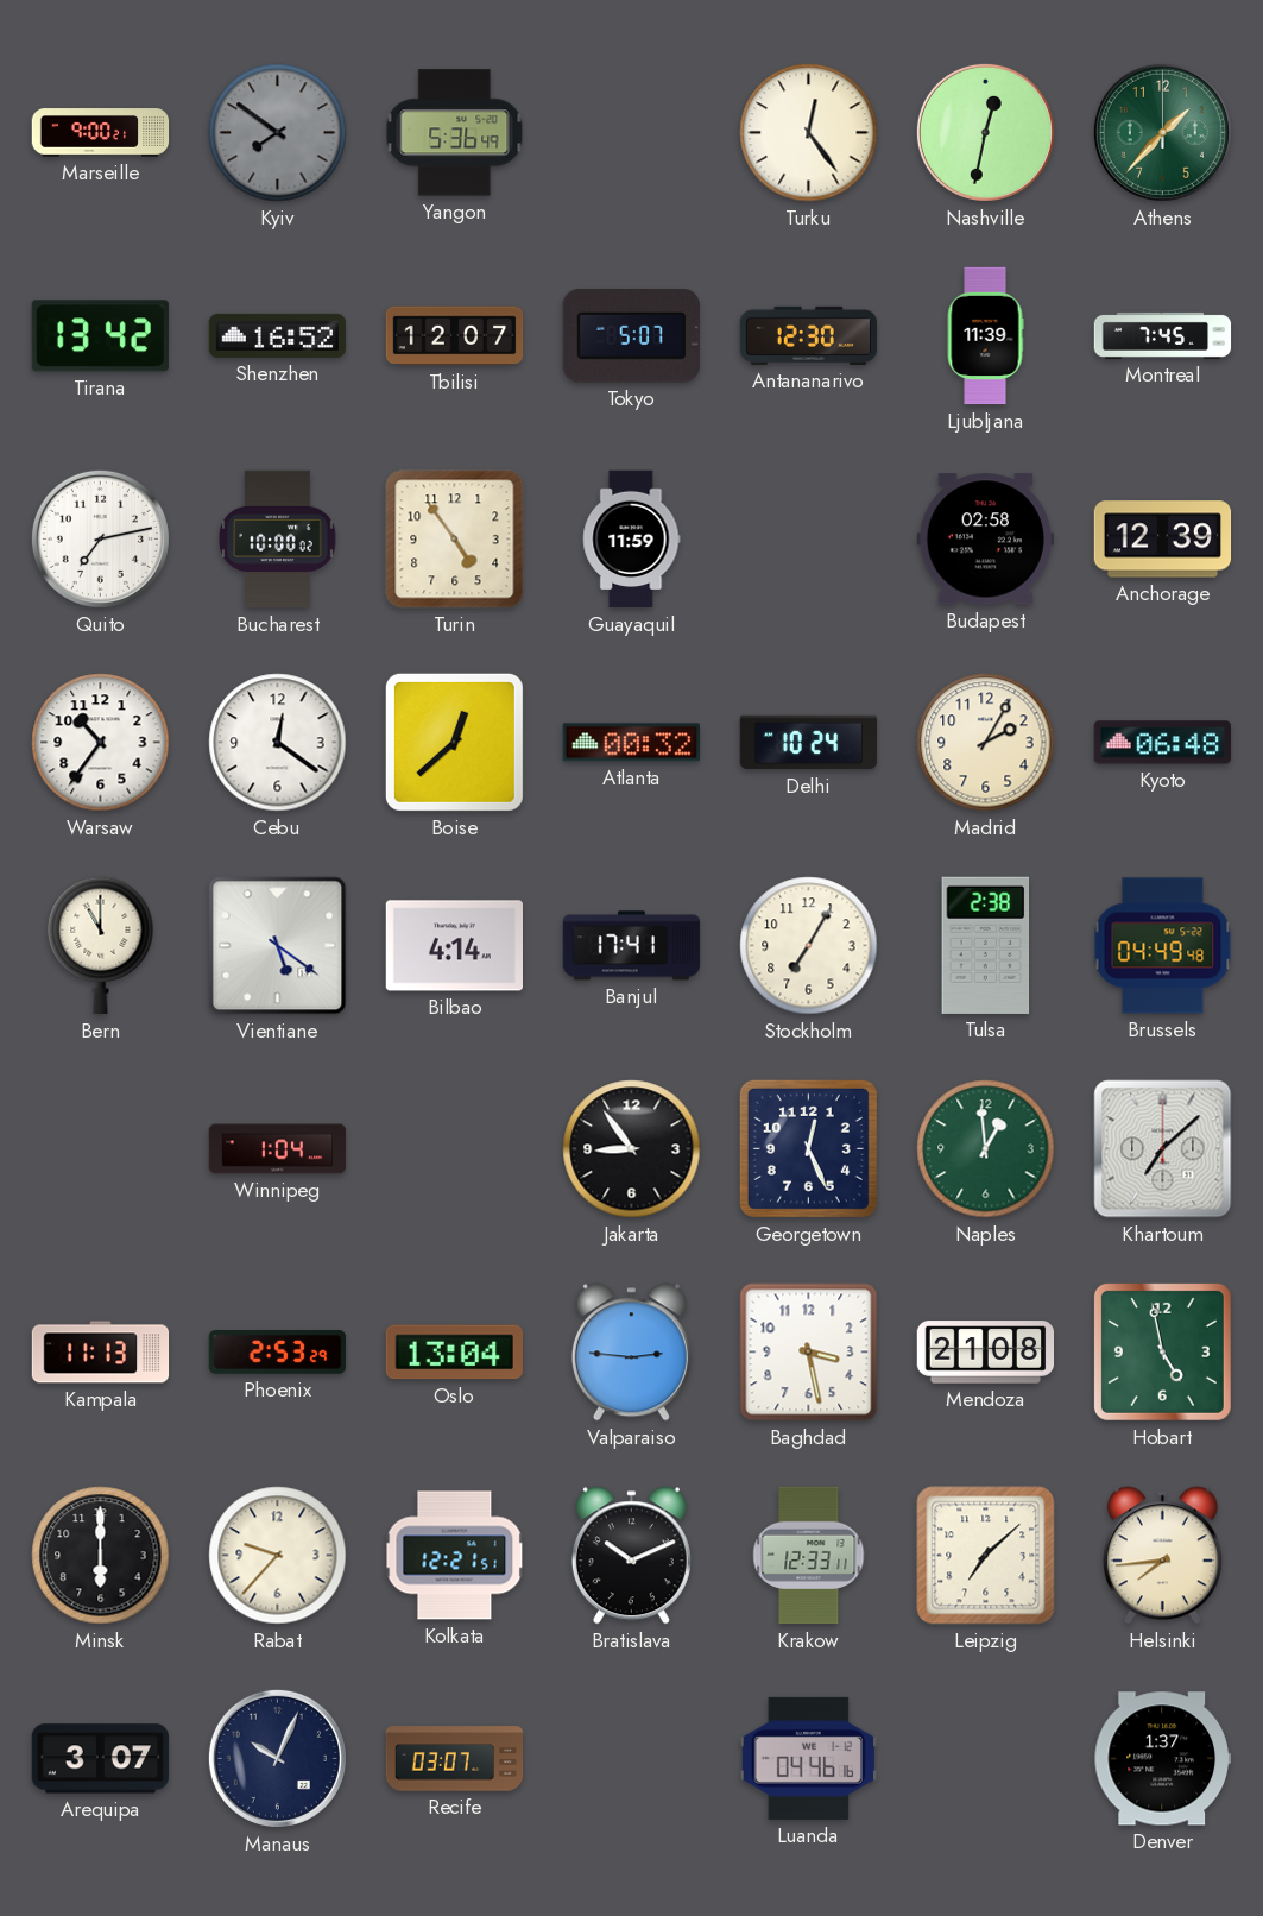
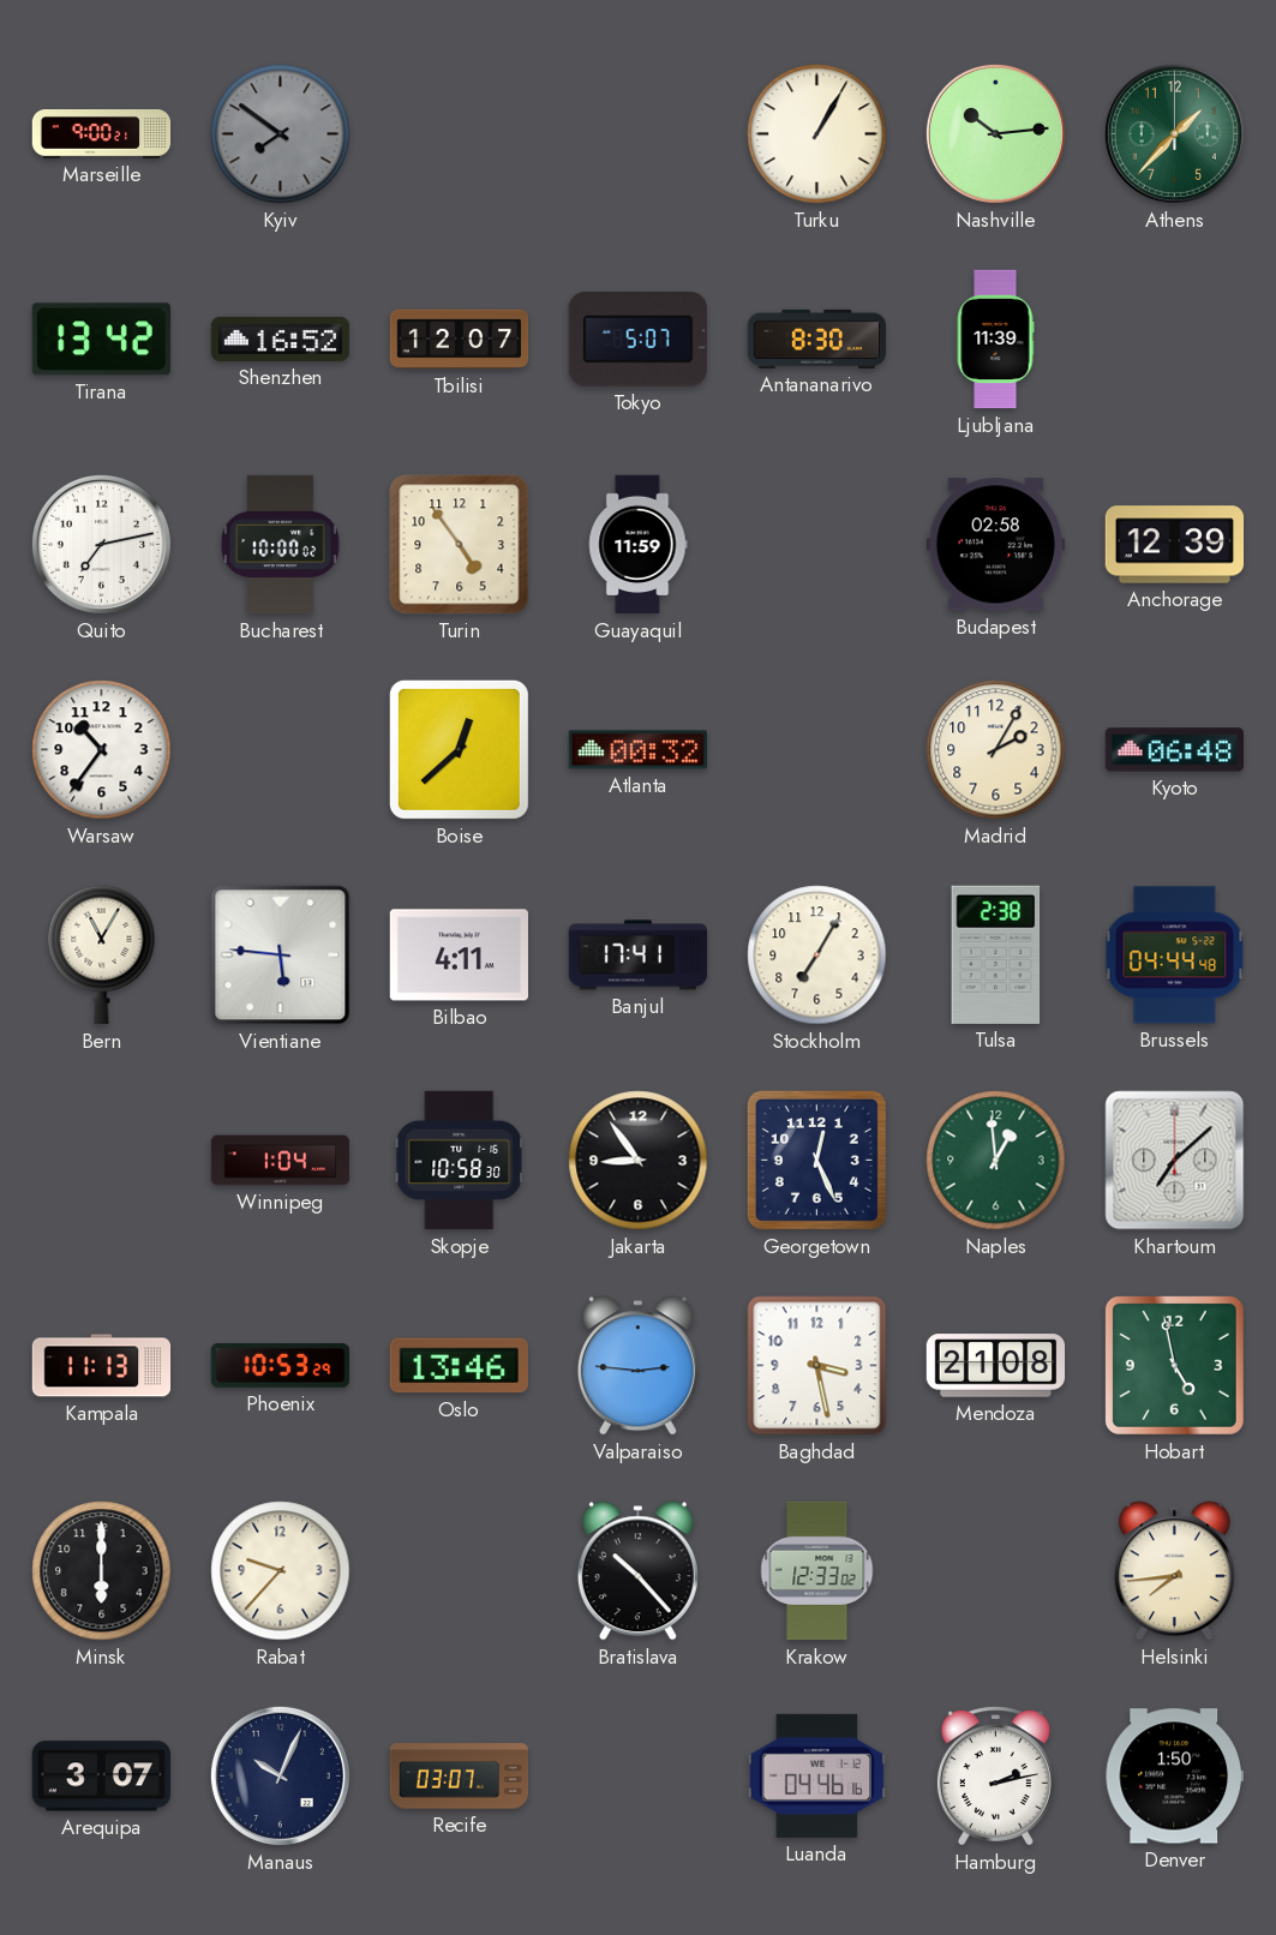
Yangon: 5:36 -> none (455, 133)
Turku: 12:24 -> 1:05 (817, 134)
Nashville: 12:32 -> 10:14 (995, 133)
Antananarivo: 12:30 -> 8:30 (817, 339)
Montreal: 7:45 -> none (1163, 335)
Cebu: 12:21 -> none (278, 743)
Delhi: 10:24 -> none (809, 743)
Bern: 11:00 -> 11:05 (102, 955)
Vientiane: 5:21 -> 5:46 (281, 955)
Bilbao: 4:14 -> 4:11 (459, 955)
Brussels: 04:49 -> 04:44 (1175, 955)
Skopje: none -> 10:58 (460, 1161)
Phoenix: 2:53 -> 10:53 (281, 1366)
Oslo: 13:04 -> 13:46 (459, 1366)
Kolkata: 12:21 -> none (455, 1556)
Bratislava: 10:11 -> 10:23 (637, 1571)
Krakow: 12:33:11 -> 12:33:02 (817, 1571)
Leipzig: 7:08 -> none (986, 1556)
Hamburg: none -> 2:13 (995, 1777)
Denver: 1:37 -> 1:50 (1174, 1777)
